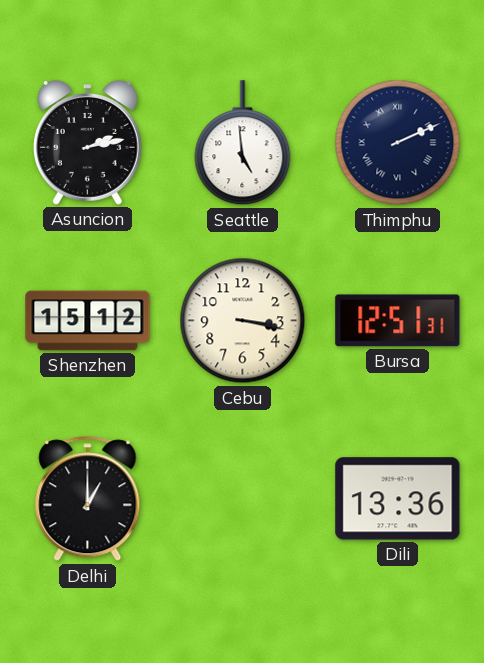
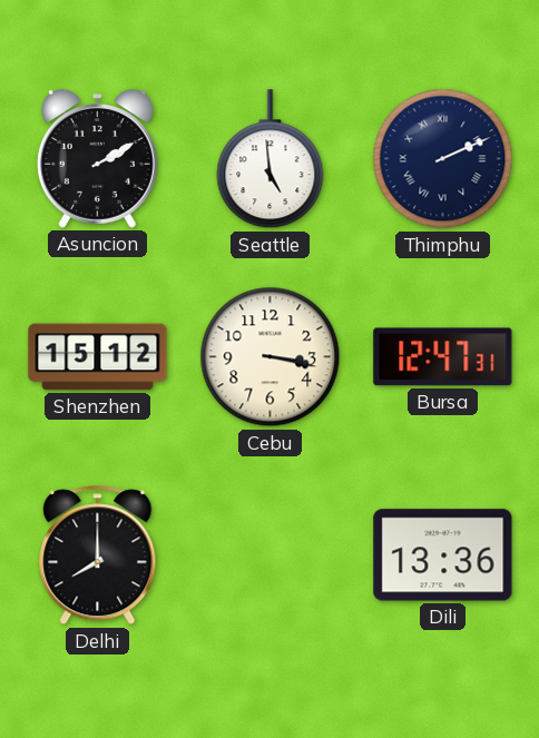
Asuncion: 2:13 -> 2:10 (97, 159)
Bursa: 12:51 -> 12:47 (443, 357)
Delhi: 1:00 -> 8:00 (98, 555)
